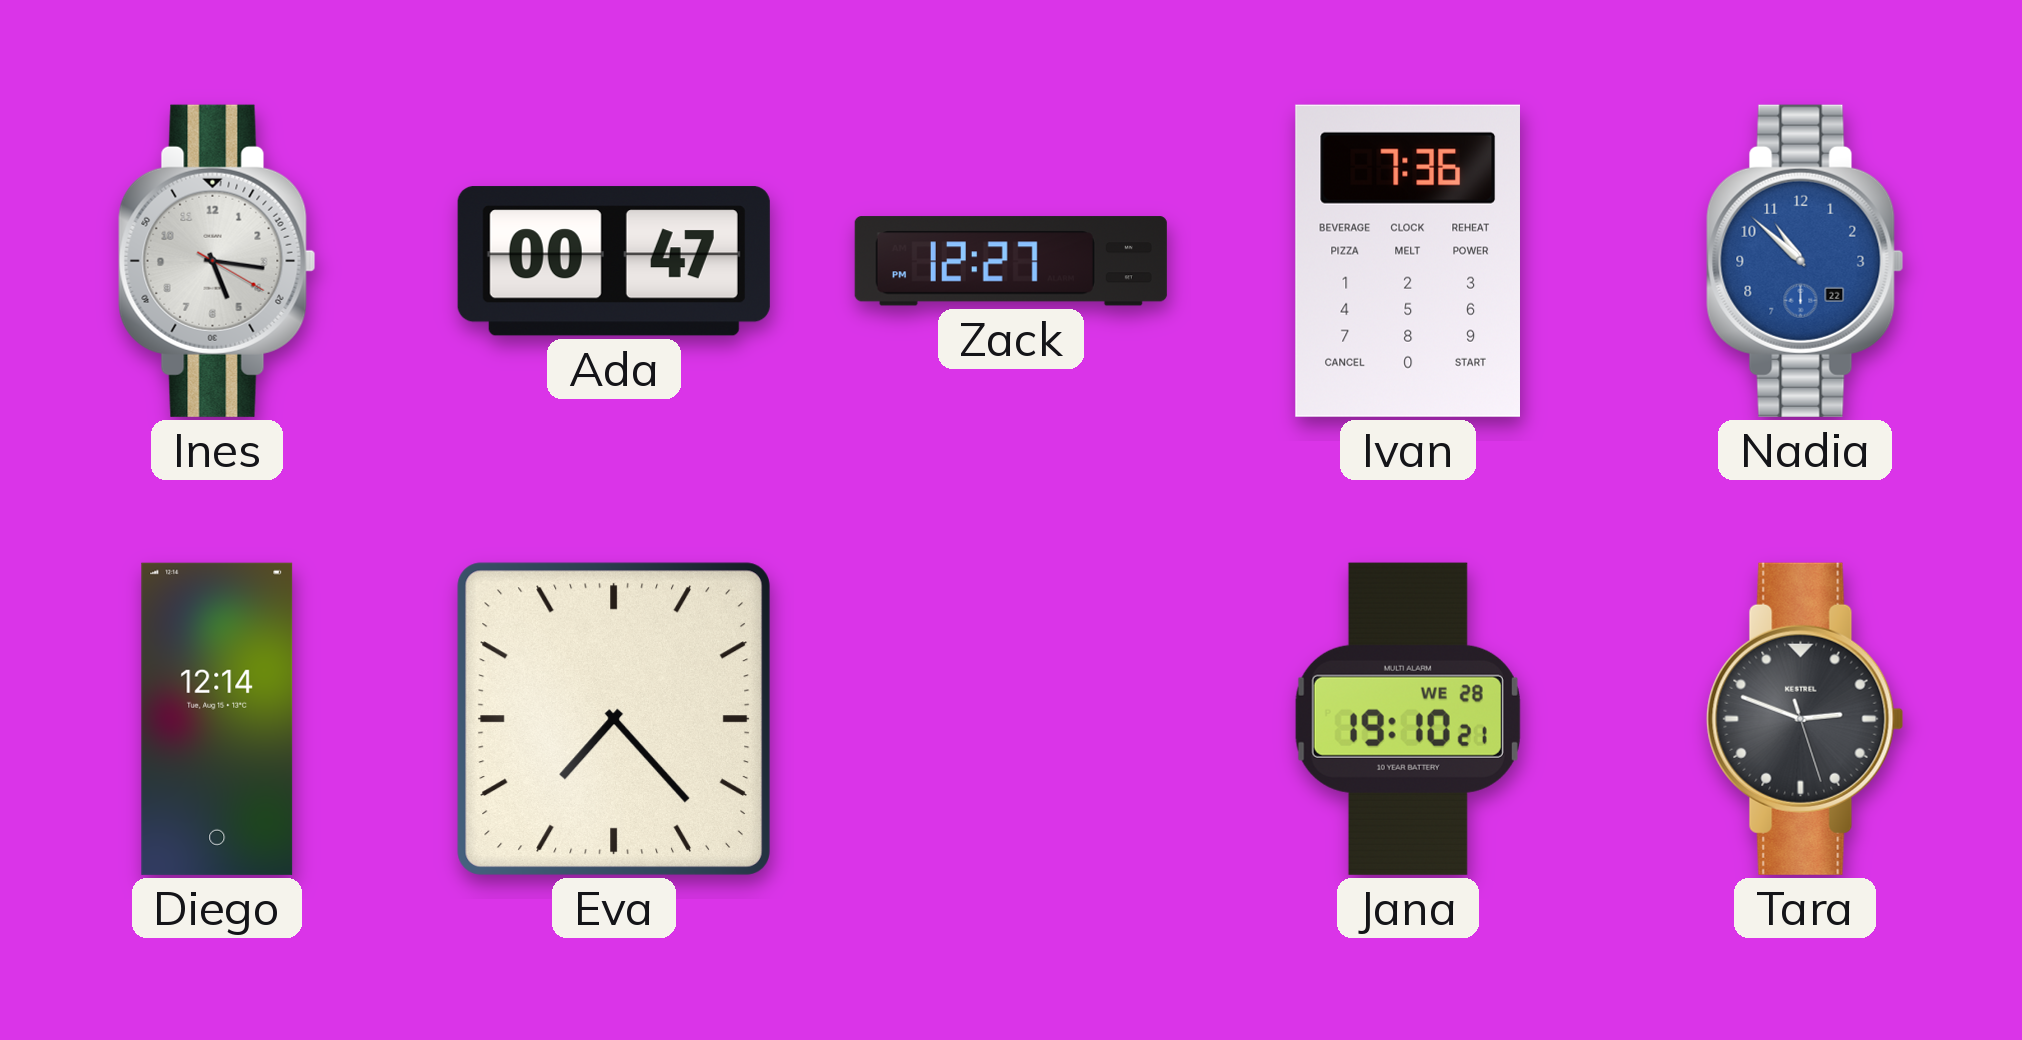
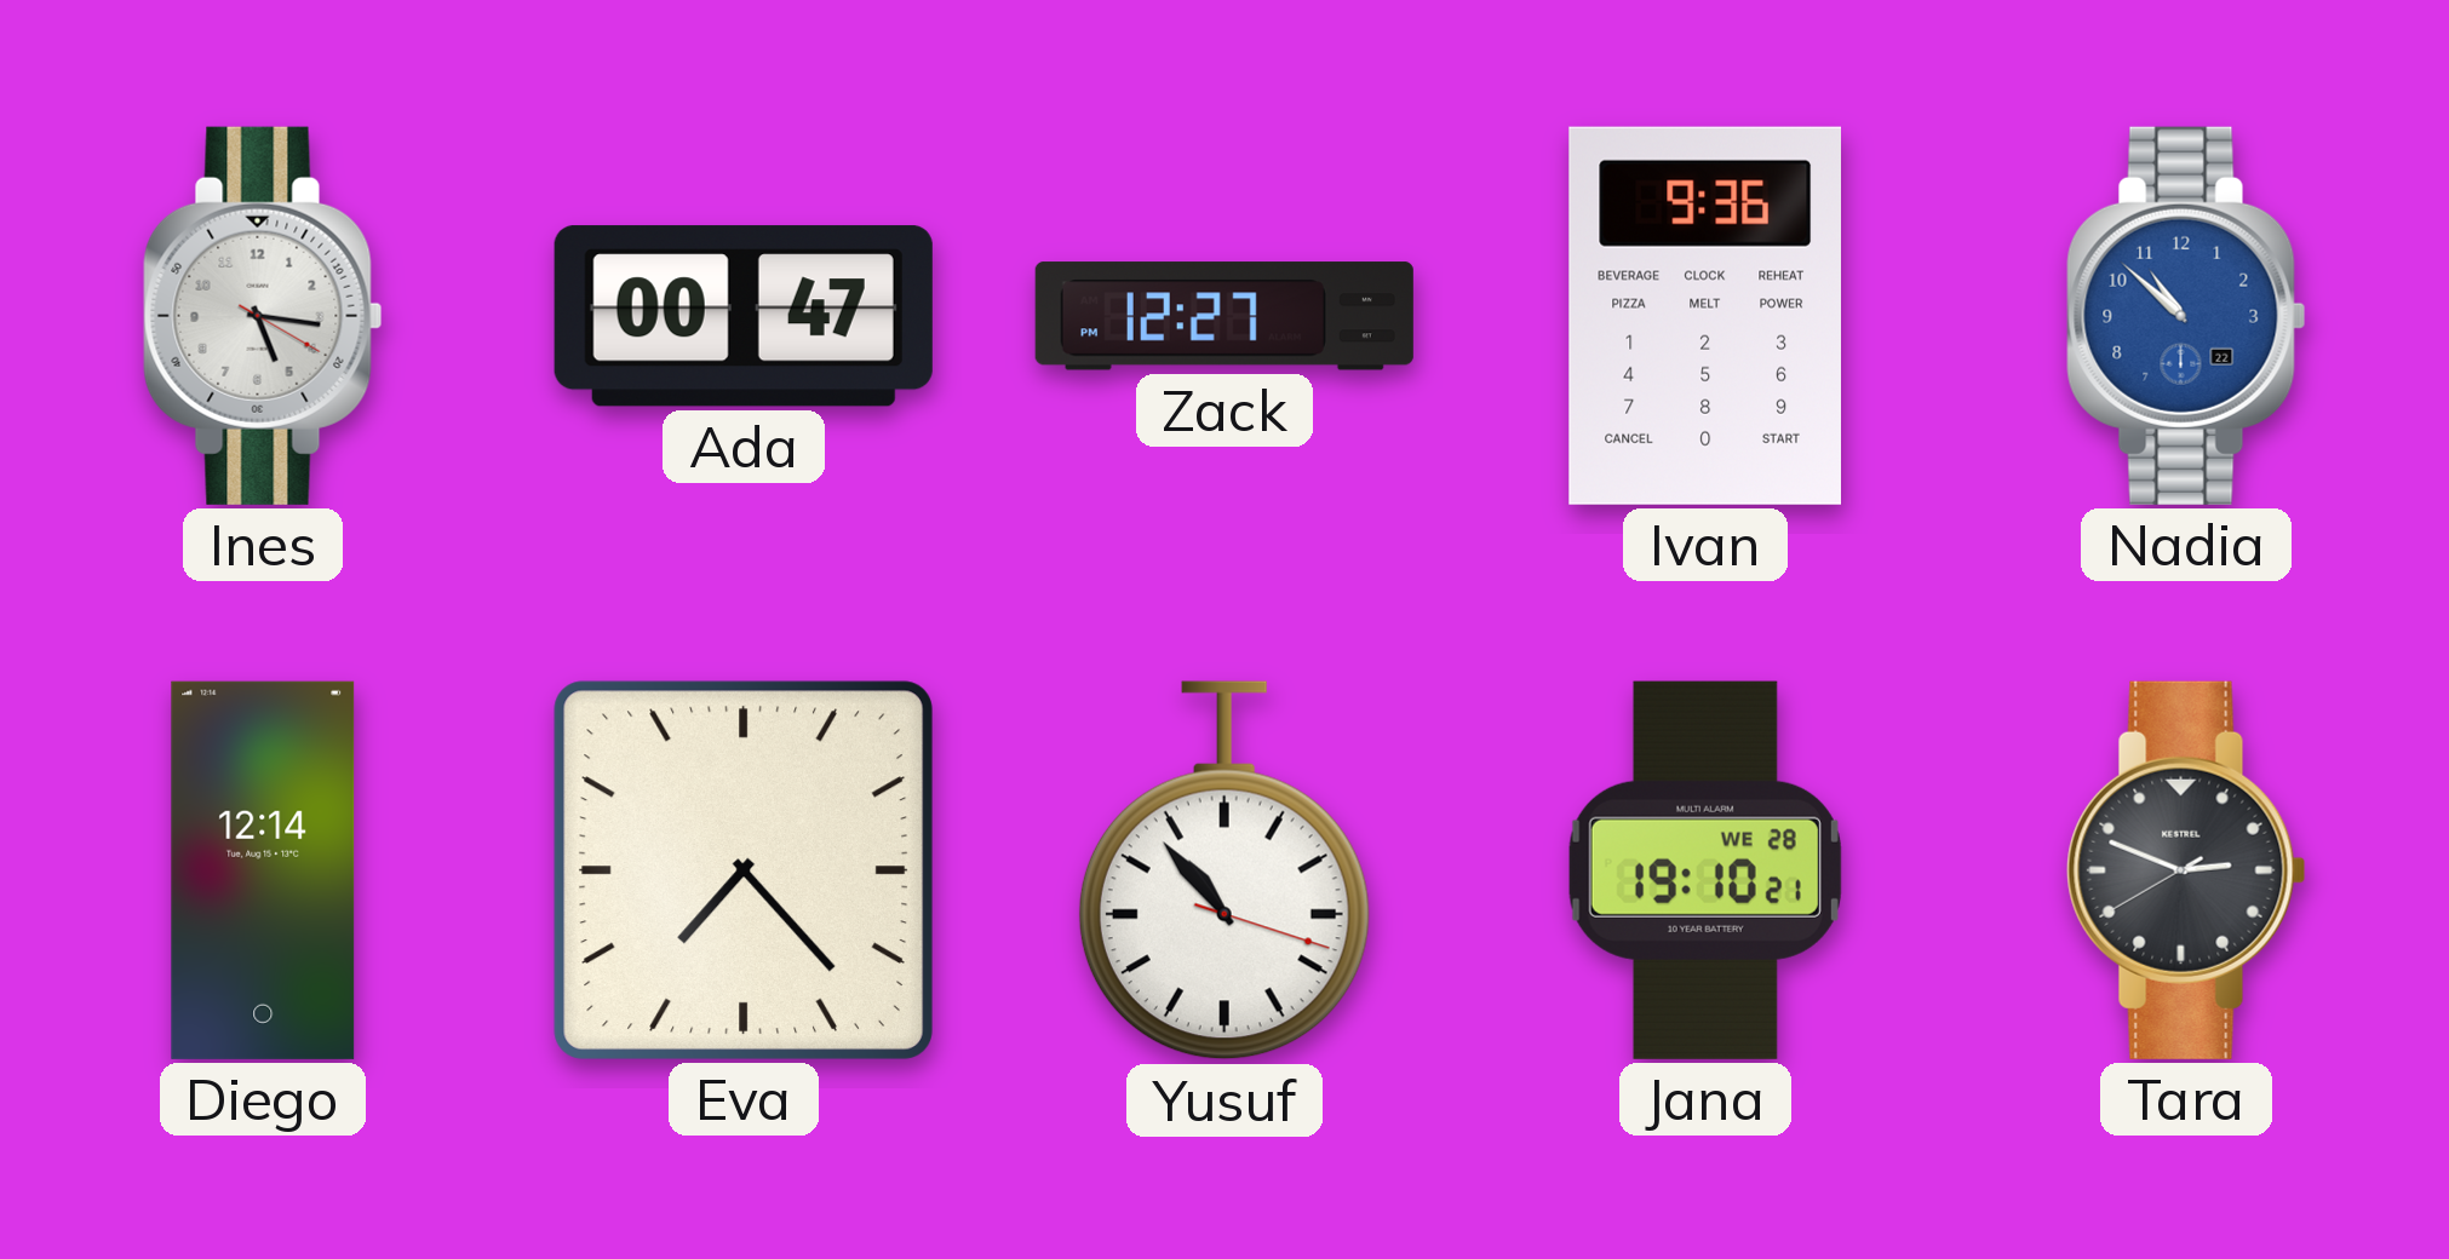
Ivan: 7:36 -> 9:36 (1704, 316)
Yusuf: none -> 10:53 (1224, 870)
Tara: 2:48:27 -> 2:48:40 (2186, 870)
